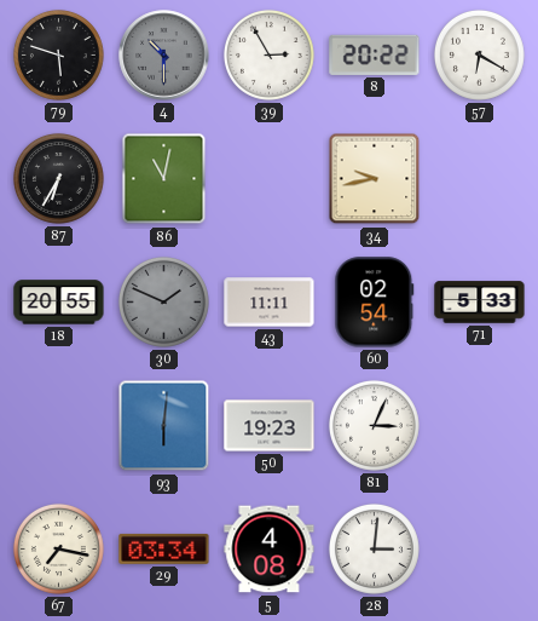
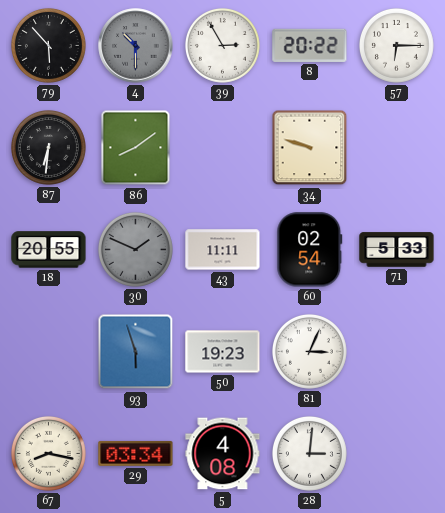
79: 5:48 -> 5:53 (48, 45)
57: 6:20 -> 6:15 (396, 45)
87: 6:35 -> 6:31 (48, 147)
86: 11:02 -> 8:09 (136, 148)
34: 9:43 -> 9:48 (310, 148)
93: 6:01 -> 5:57 (136, 352)
67: 7:17 -> 8:17 (48, 453)
